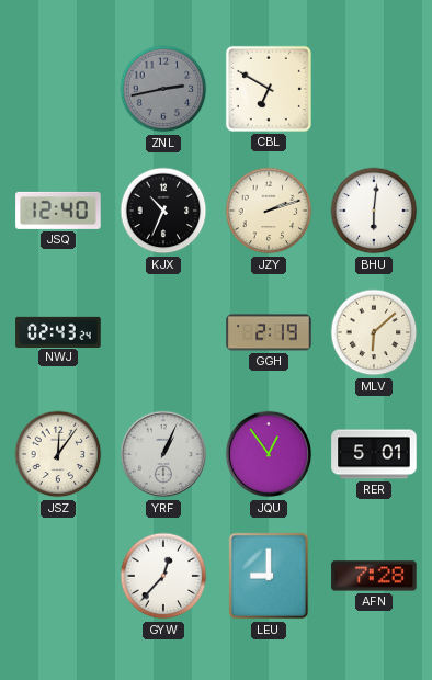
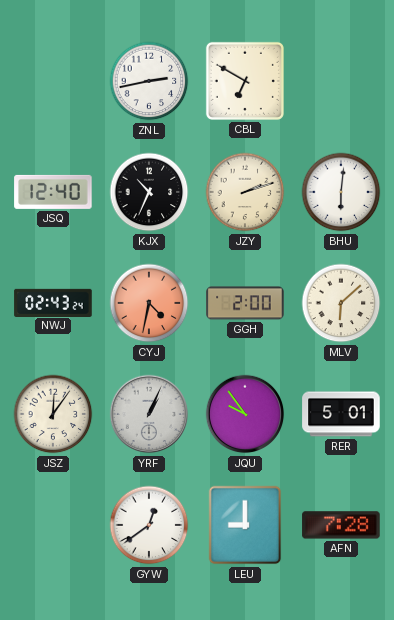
ZNL dial: grey -> white (149, 81)
CYJ: none -> 4:32 (149, 303)
GGH: 2:19 -> 2:00 (245, 303)
JQU: 12:54 -> 9:54 (245, 414)
GYW: 12:37 -> 12:39 (149, 525)
